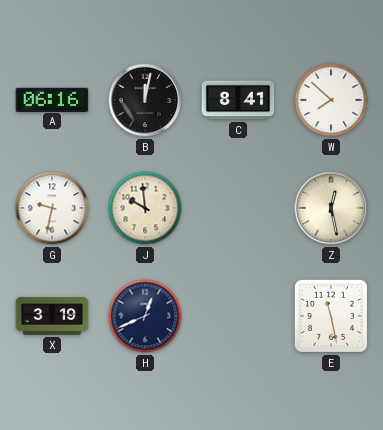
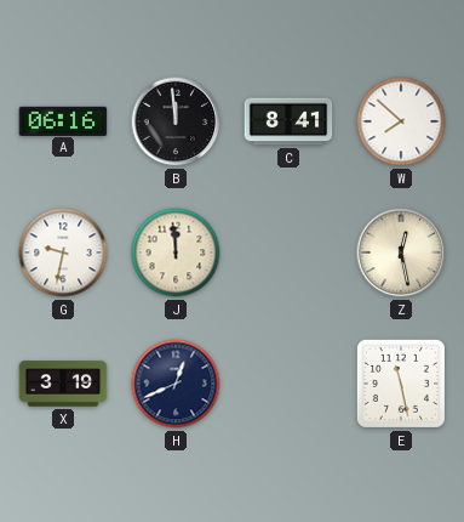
B: 12:02 -> 11:59 (176, 121)
J: 9:59 -> 11:59 (176, 253)
